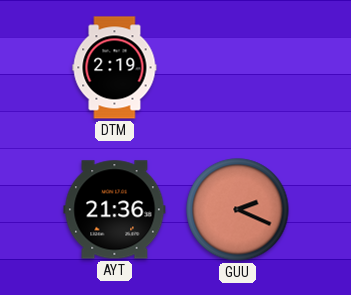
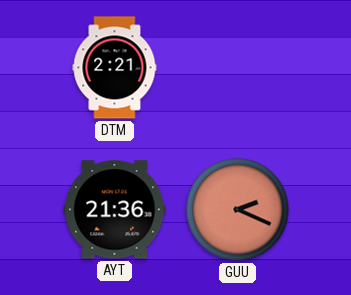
DTM: 2:19 -> 2:21 (115, 68)
